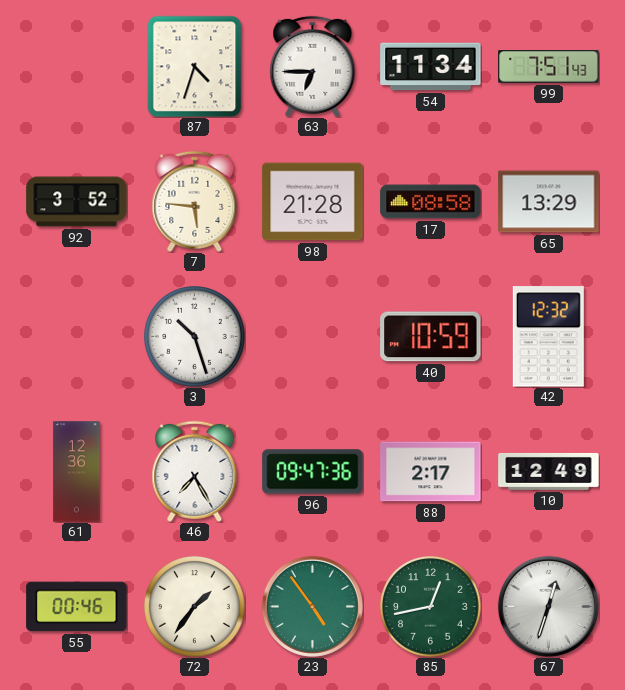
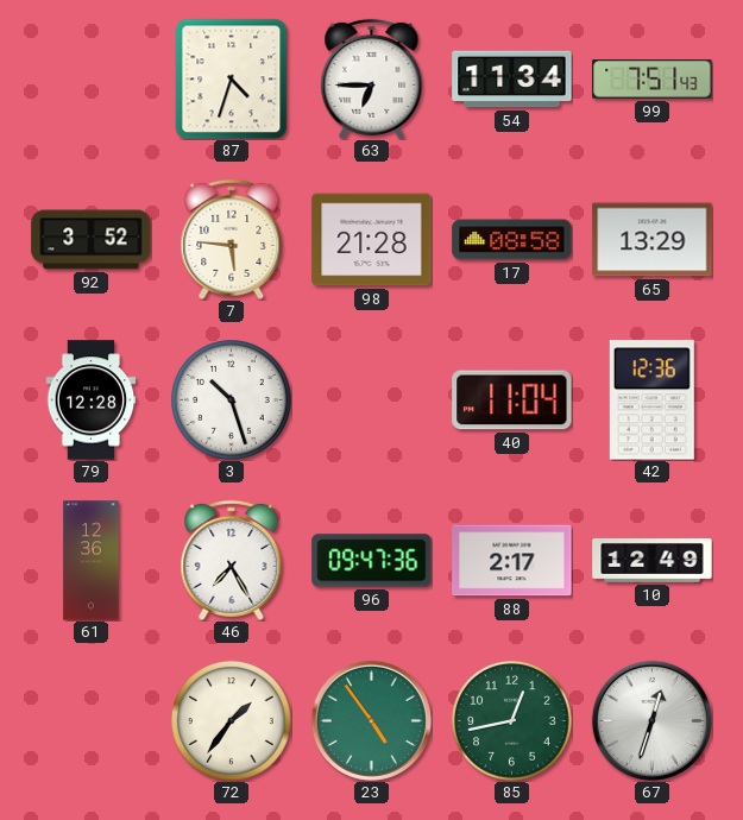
79: none -> 12:28 (92, 400)
40: 10:59 -> 11:04 (512, 400)
42: 12:32 -> 12:36 (651, 400)
55: 00:46 -> none (77, 607)
